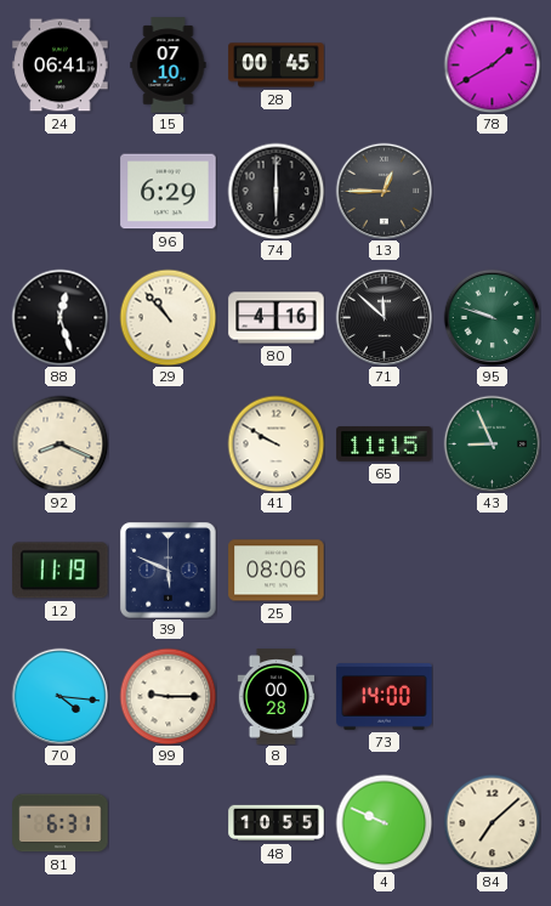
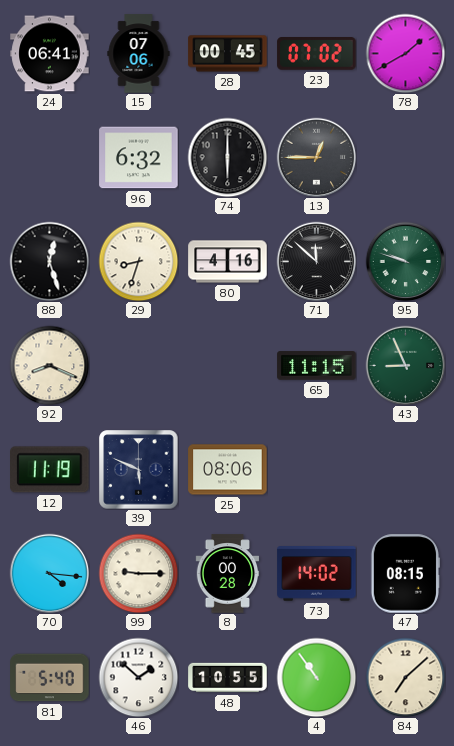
15: 07:10 -> 07:06 (139, 54)
23: none -> 07:02 (317, 54)
96: 6:29 -> 6:32 (139, 158)
29: 10:53 -> 8:33 (138, 261)
41: 9:50 -> none (275, 443)
73: 14:00 -> 14:02 (317, 574)
47: none -> 08:15 (405, 574)
81: 6:31 -> 5:40 (50, 678)
46: none -> 1:52 (138, 677)
4: 9:49 -> 10:54 (316, 677)
